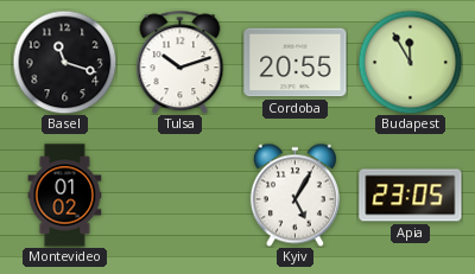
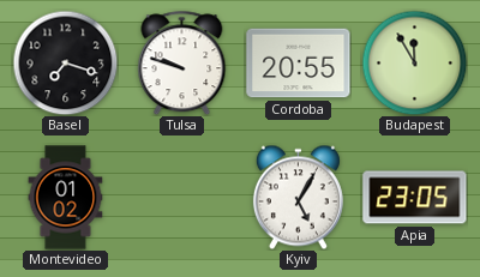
Basel: 11:18 -> 7:18 (65, 62)
Tulsa: 10:12 -> 9:48 (182, 62)
